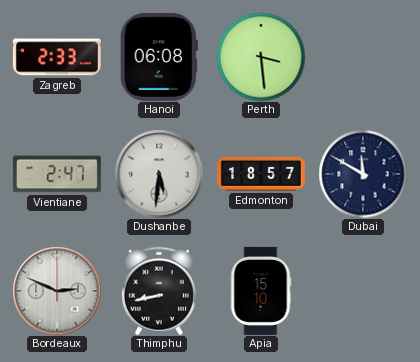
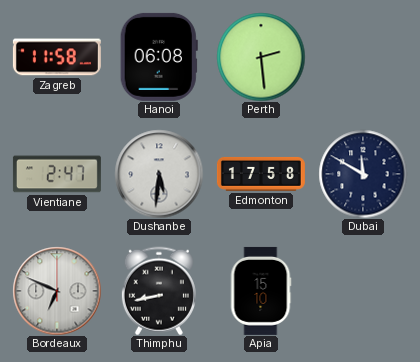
Zagreb: 2:33 -> 11:58 (57, 57)
Perth: 3:29 -> 2:29 (261, 57)
Edmonton: 18:57 -> 17:58 (261, 174)
Bordeaux: 2:49 -> 6:49 (57, 291)
